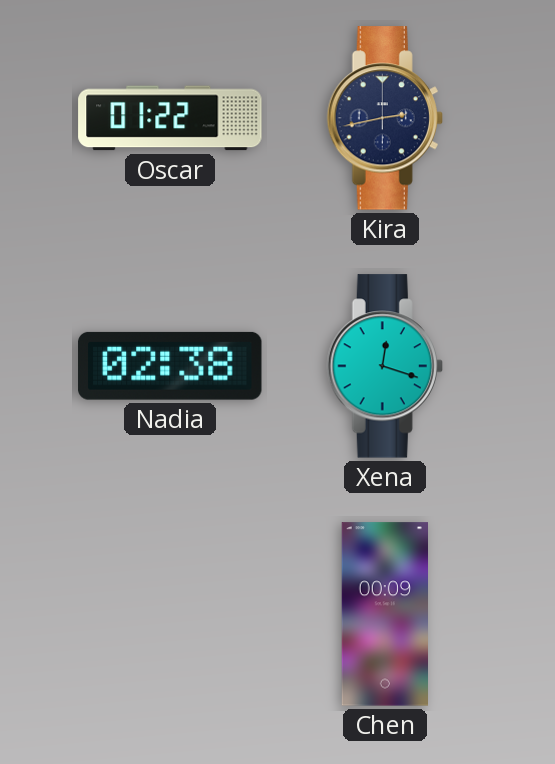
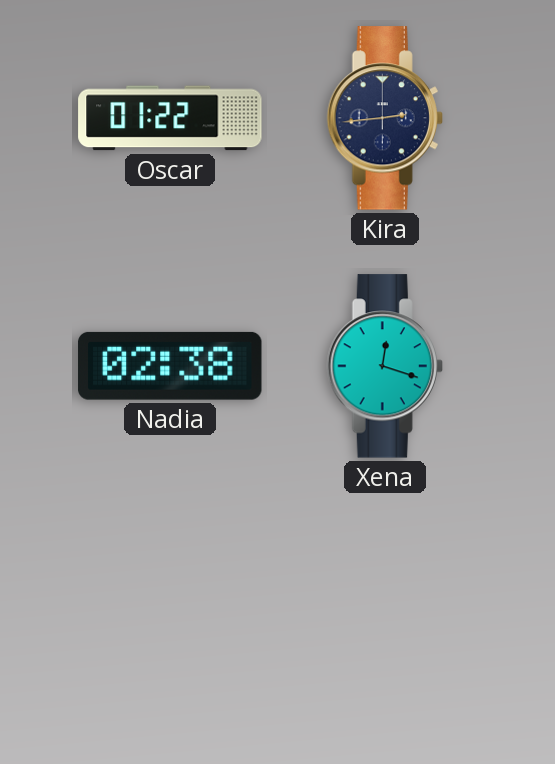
Kira: 2:43 -> 2:44 (385, 118)
Chen: 00:09 -> none (384, 614)
